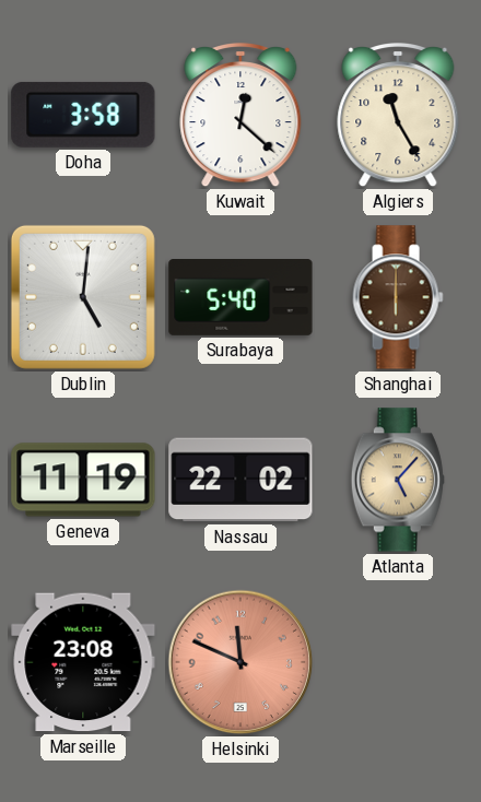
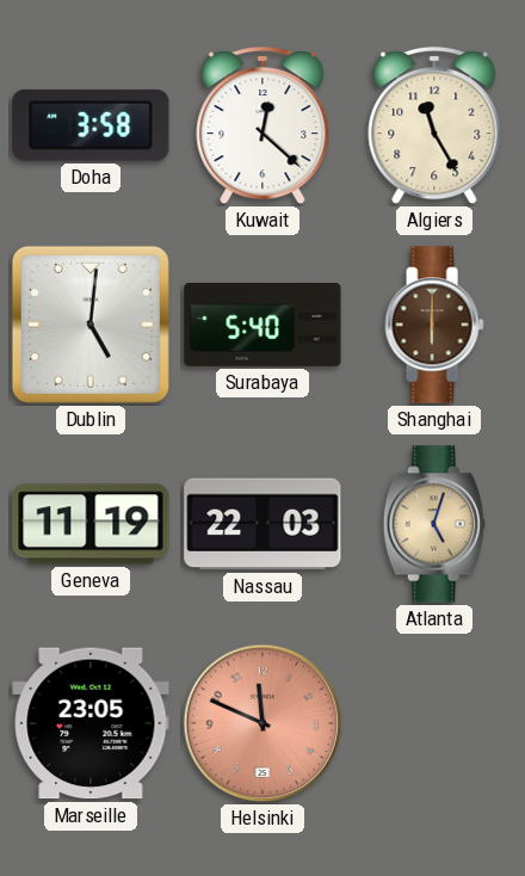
Nassau: 22:02 -> 22:03 (262, 524)
Atlanta: 5:07 -> 5:03 (434, 524)
Marseille: 23:08 -> 23:05 (91, 723)
